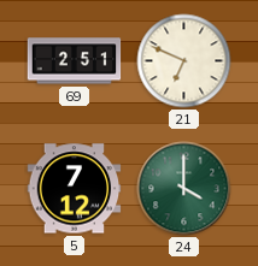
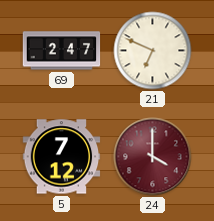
69: 2:51 -> 2:47 (62, 51)
24 dial: green -> burgundy (153, 157)
